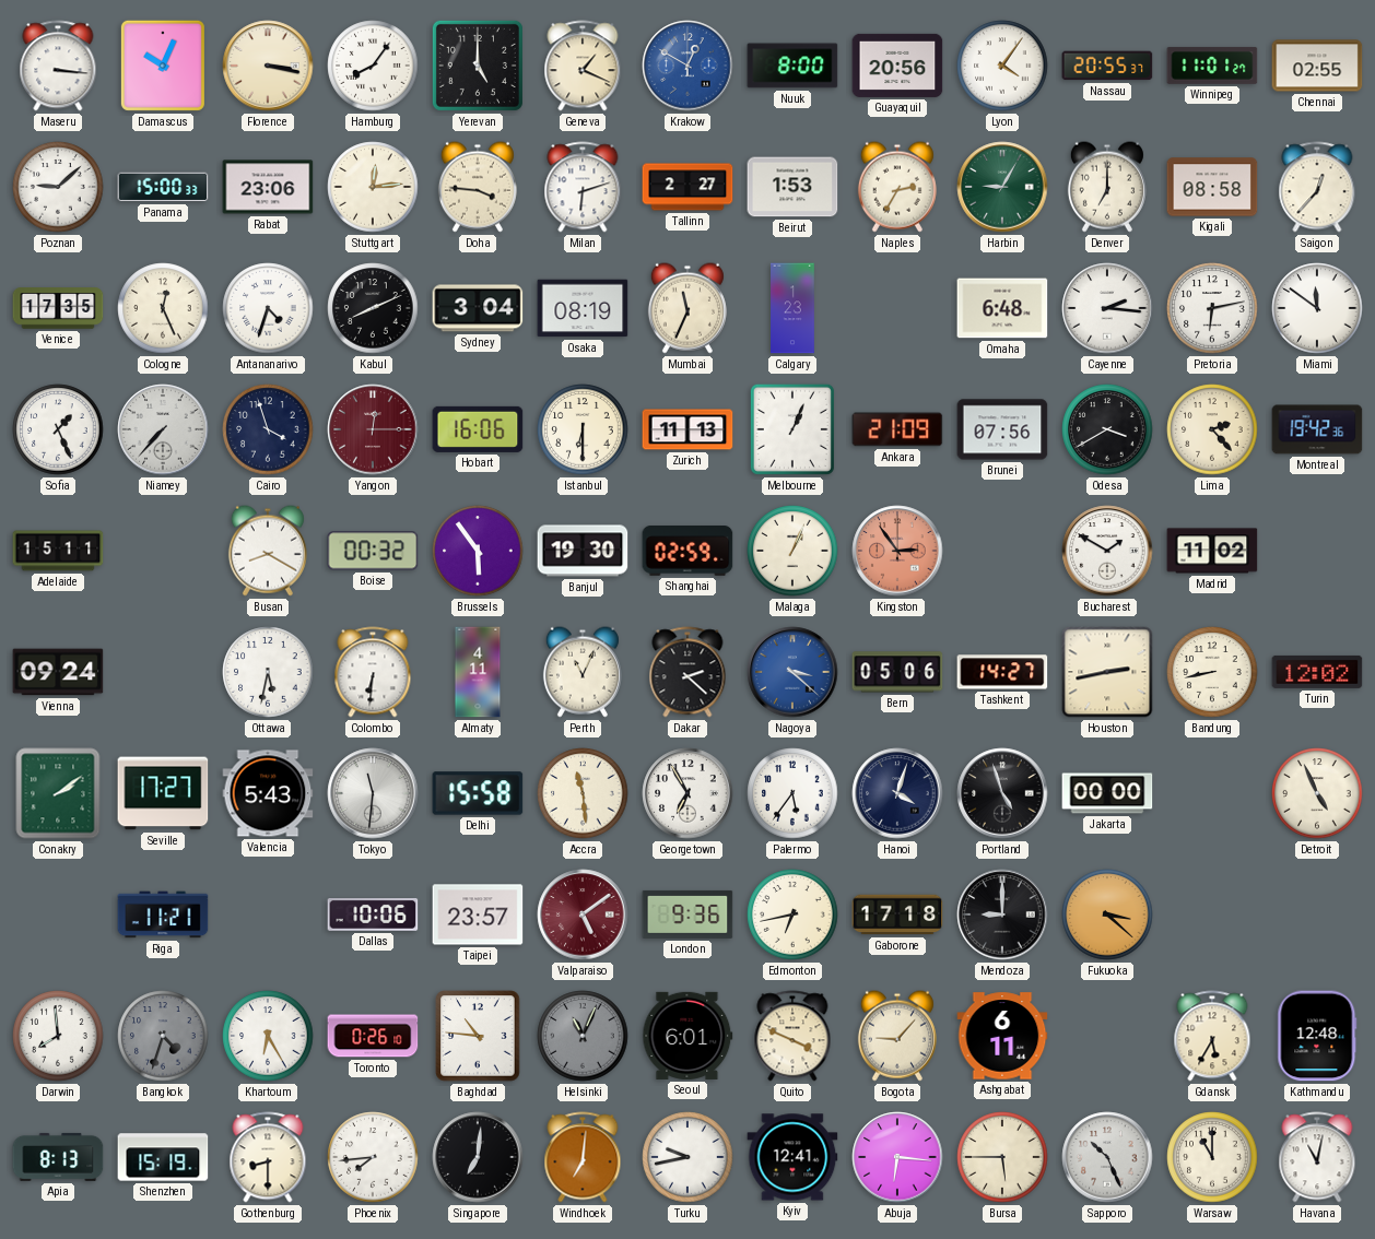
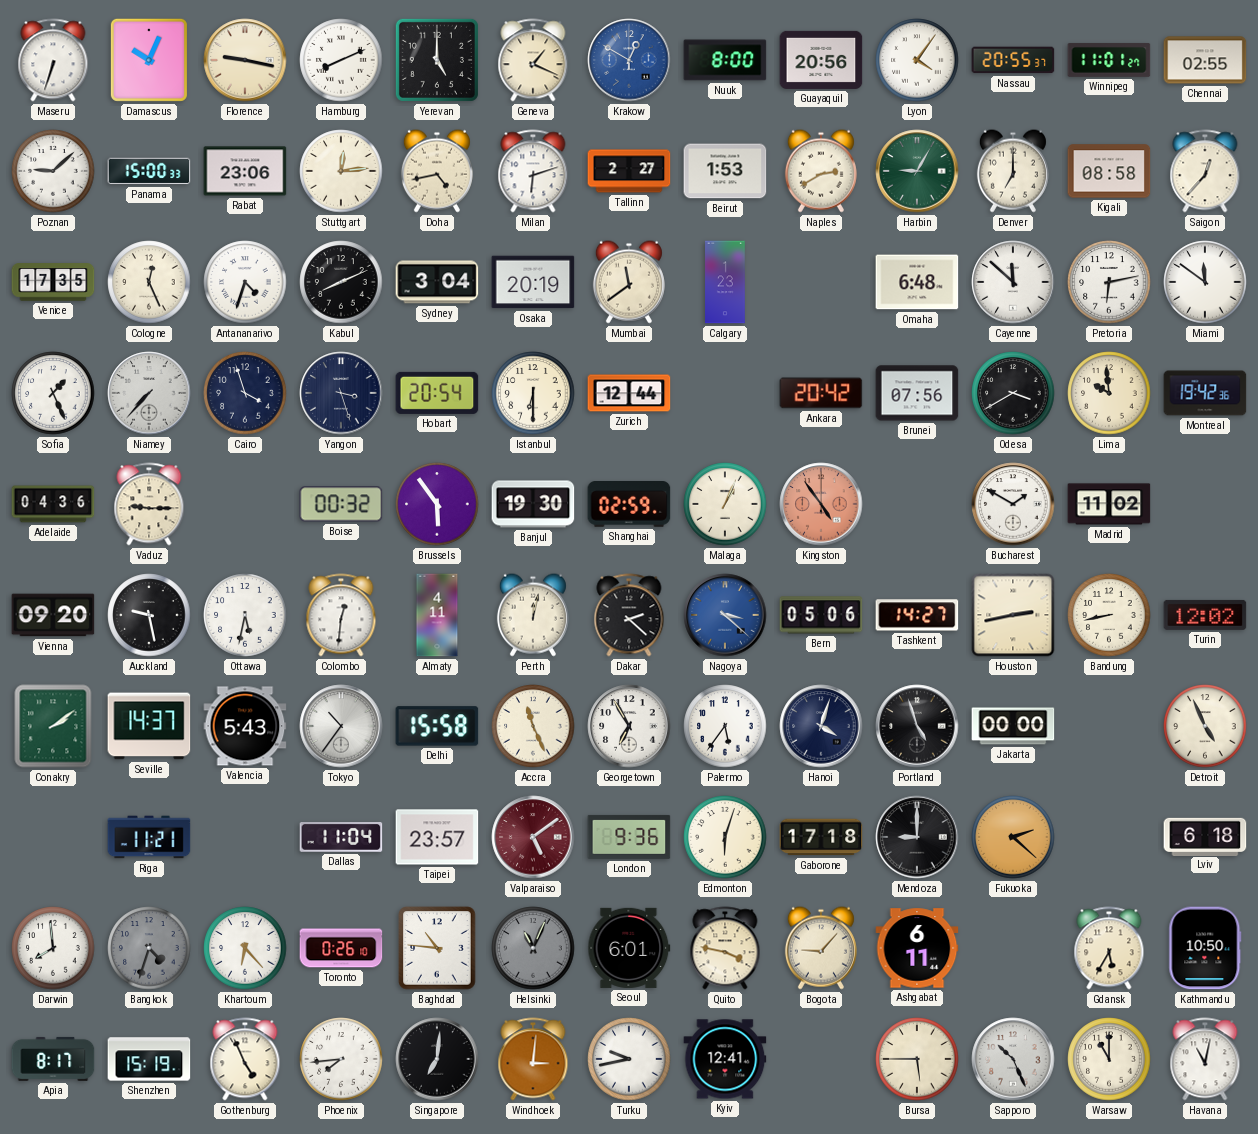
Maseru: 3:16 -> 6:33 (53, 60)
Florence: 3:17 -> 9:17 (245, 60)
Hamburg: 8:06 -> 8:11 (341, 60)
Doha: 3:46 -> 4:43 (437, 171)
Naples: 2:35 -> 2:40 (821, 171)
Osaka: 08:19 -> 20:19 (533, 282)
Mumbai: 11:34 -> 11:39 (629, 282)
Cayenne: 2:16 -> 11:52 (1013, 282)
Yangon: 12:15 -> 3:27 (341, 393)
Yangon dial: burgundy -> navy (341, 393)
Hobart: 16:06 -> 20:54 (437, 393)
Zurich: 11:13 -> 12:44 (629, 393)
Melbourne: 1:04 -> none (792, 429)
Ankara: 21:09 -> 20:42 (821, 393)
Lima: 2:23 -> 9:59 (1109, 393)
Adelaide: 15:11 -> 04:36 (53, 504)
Vaduz: none -> 9:15 (149, 504)
Busan: 8:20 -> none (268, 551)
Kingston: 2:54 -> 4:54 (821, 504)
Vienna: 09:24 -> 09:20 (53, 615)
Auckland: none -> 9:28 (149, 615)
Colombo: 6:31 -> 12:31 (341, 615)
Perth: 11:04 -> 12:02 (533, 615)
Seville: 17:27 -> 14:37 (149, 726)
Tokyo: 11:31 -> 10:36 (341, 726)
Accra: 11:29 -> 11:26 (533, 726)
Dallas: 10:06 -> 11:04 (341, 837)
Edmonton: 6:43 -> 6:03 (725, 837)
Fukuoka: 3:22 -> 2:22 (1013, 837)
Lviv: none -> 6:18 (1205, 836)
Khartoum: 6:25 -> 6:23 (245, 948)
Quito: 3:49 -> 3:47 (725, 948)
Kathmandu: 12:48 -> 10:50 (1205, 948)
Apia: 8:13 -> 8:17 (53, 1059)
Gothenburg: 8:30 -> 4:56 (245, 1059)
Windhoek: 7:01 -> 3:01 (533, 1059)
Abuja: 6:16 -> none (897, 1157)
